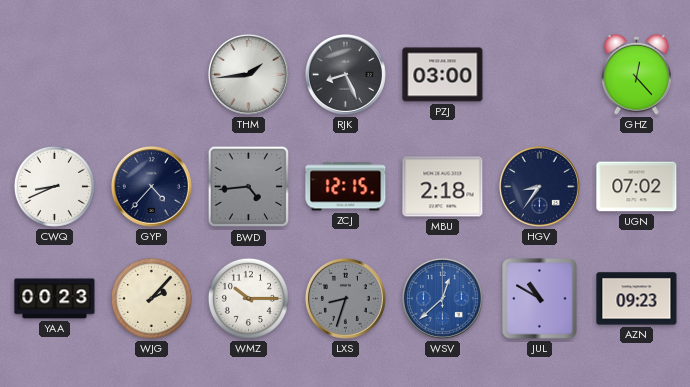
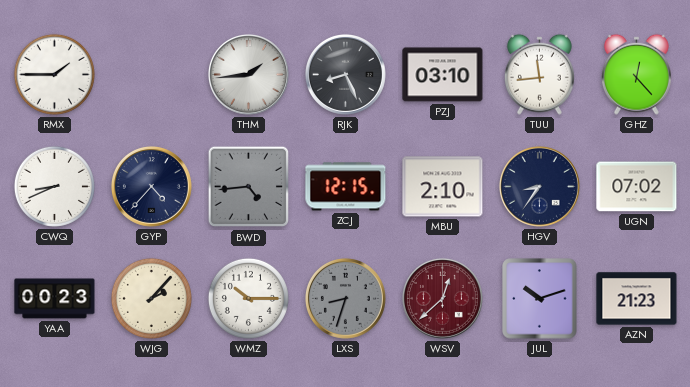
RMX: none -> 1:45 (54, 74)
PZJ: 03:00 -> 03:10 (443, 75)
TUU: none -> 11:44 (539, 74)
MBU: 2:18 -> 2:10 (443, 187)
WSV dial: blue -> burgundy (442, 298)
JUL: 10:50 -> 10:12 (540, 299)
AZN: 09:23 -> 21:23 (637, 299)
